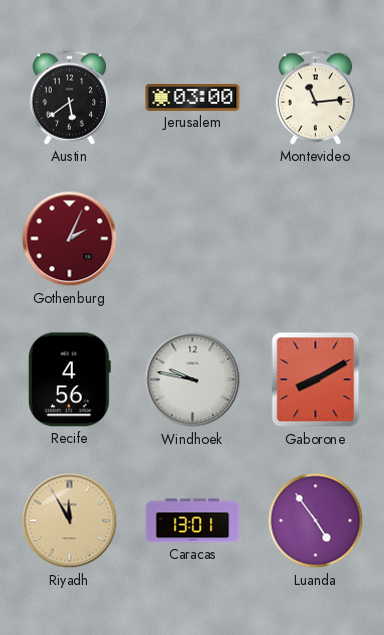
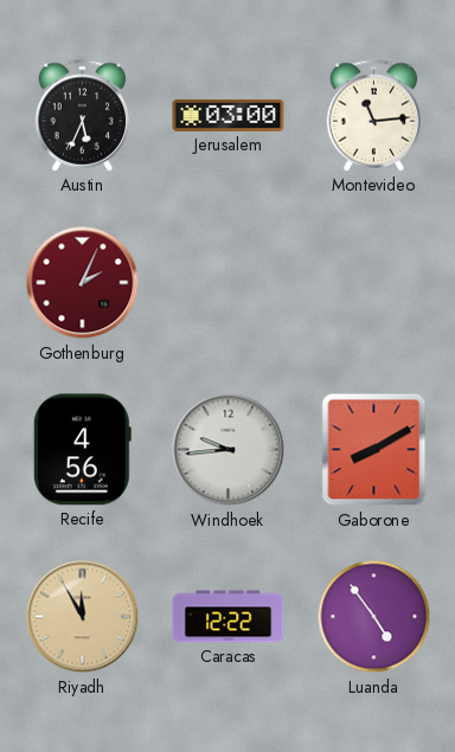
Austin: 5:39 -> 5:34 (83, 116)
Windhoek: 9:47 -> 9:44 (229, 450)
Caracas: 13:01 -> 12:22 (229, 617)
